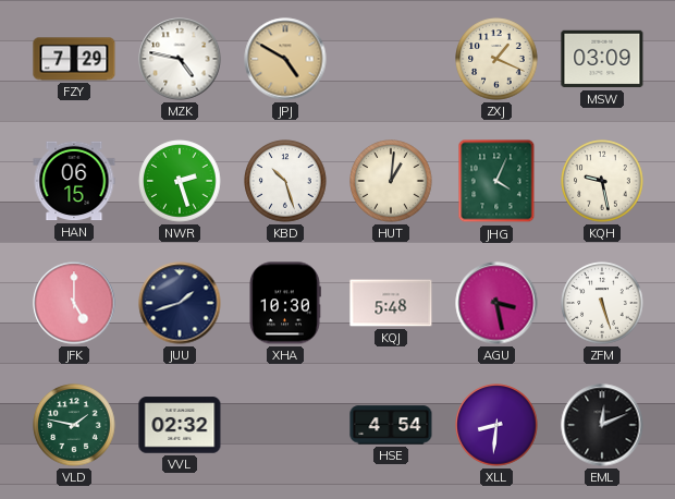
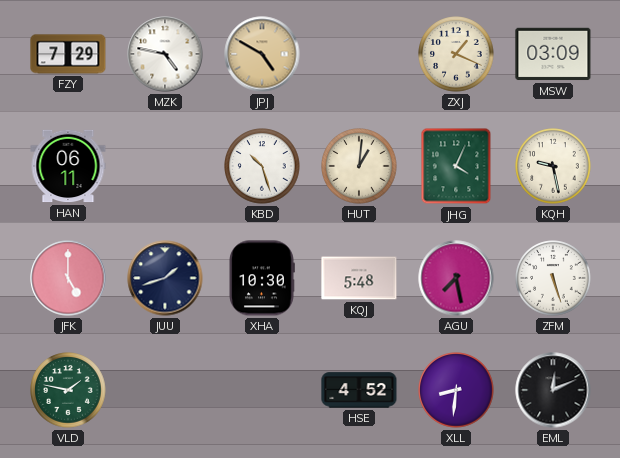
HAN: 06:15 -> 06:11 (68, 166)
NWR: 2:27 -> none (180, 181)
AGU: 3:28 -> 7:28 (456, 278)
VVL: 02:32 -> none (180, 425)
HSE: 4:54 -> 4:52 (359, 390)
